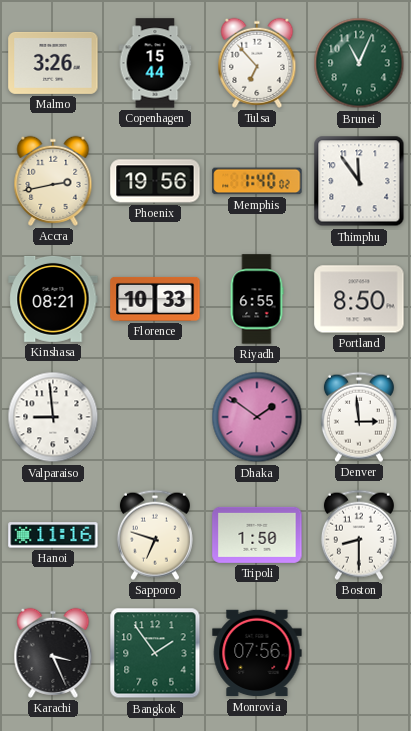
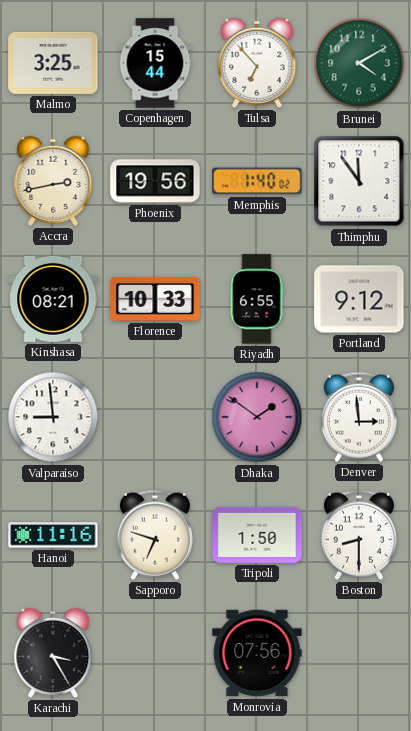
Malmo: 3:26 -> 3:25 (53, 63)
Brunei: 11:04 -> 4:10 (359, 63)
Portland: 8:50 -> 9:12 (359, 299)
Karachi: 3:26 -> 3:25 (53, 653)
Bangkok: 1:54 -> none (155, 653)
